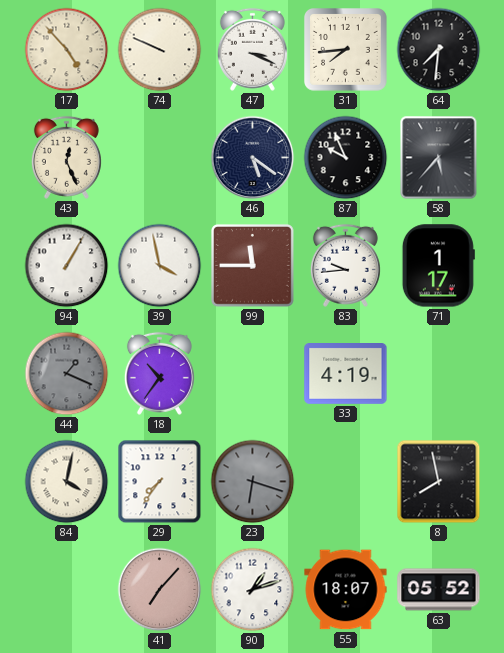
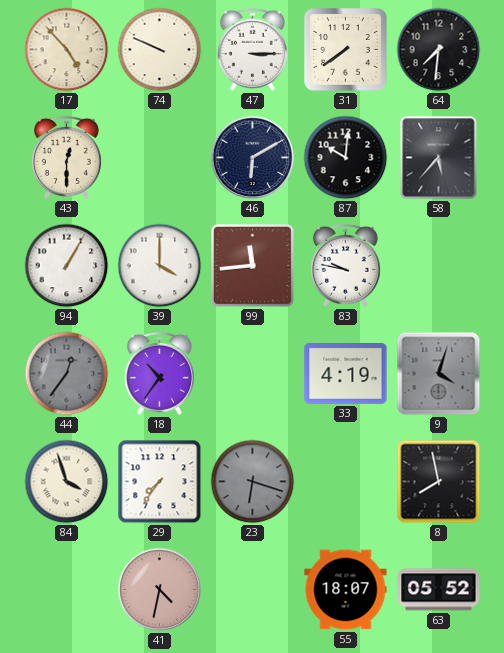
47: 3:19 -> 3:15 (252, 49)
31: 7:44 -> 7:39 (346, 50)
43: 12:26 -> 12:30 (66, 157)
46: 5:21 -> 6:10 (253, 158)
87: 9:56 -> 10:01 (346, 158)
39: 3:58 -> 4:00 (160, 266)
99: 11:45 -> 11:44 (252, 265)
83: 9:44 -> 9:47 (345, 265)
71: 1:17 -> none (438, 266)
44: 1:19 -> 12:36 (67, 374)
9: none -> 4:03 (439, 374)
84: 4:02 -> 3:57 (67, 482)
41: 7:07 -> 4:32 (160, 590)
90: 1:12 -> none (253, 590)
